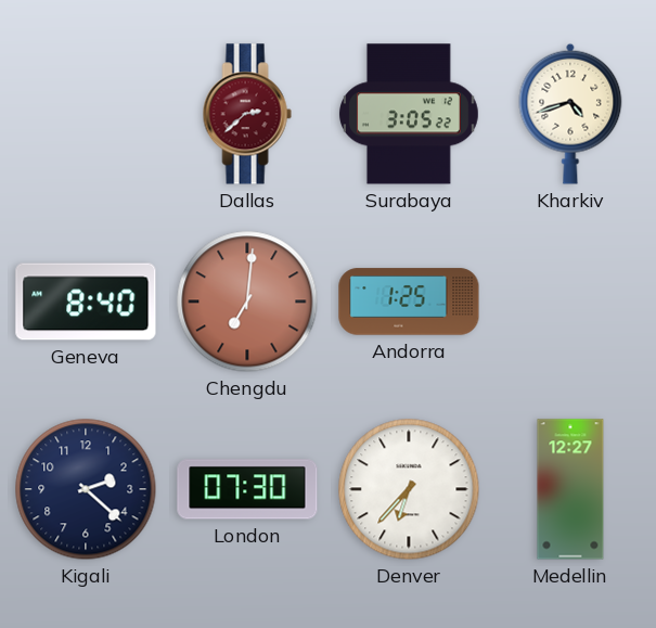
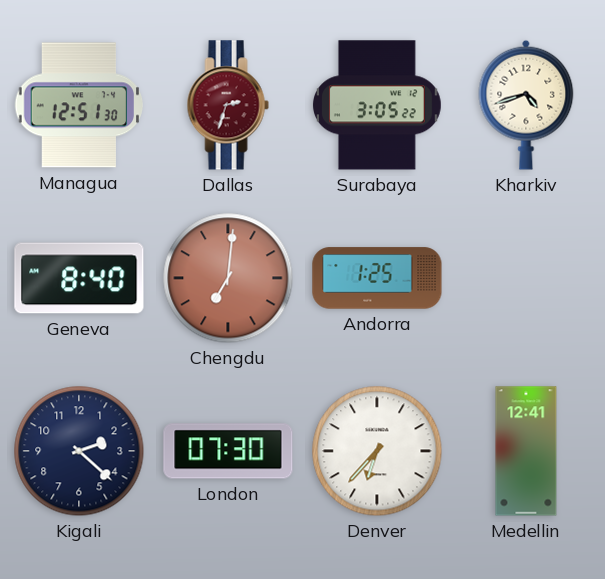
Managua: none -> 12:51 (78, 105)
Dallas: 2:38 -> 2:33 (228, 105)
Medellin: 12:27 -> 12:41 (526, 451)
